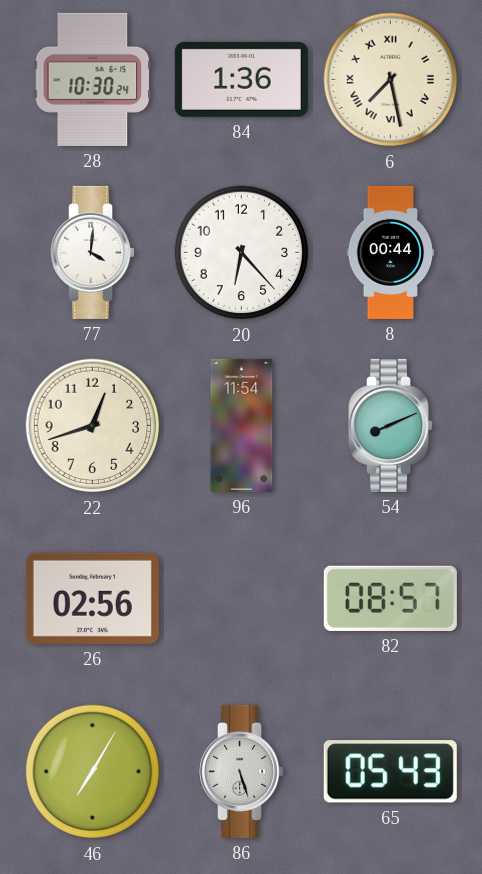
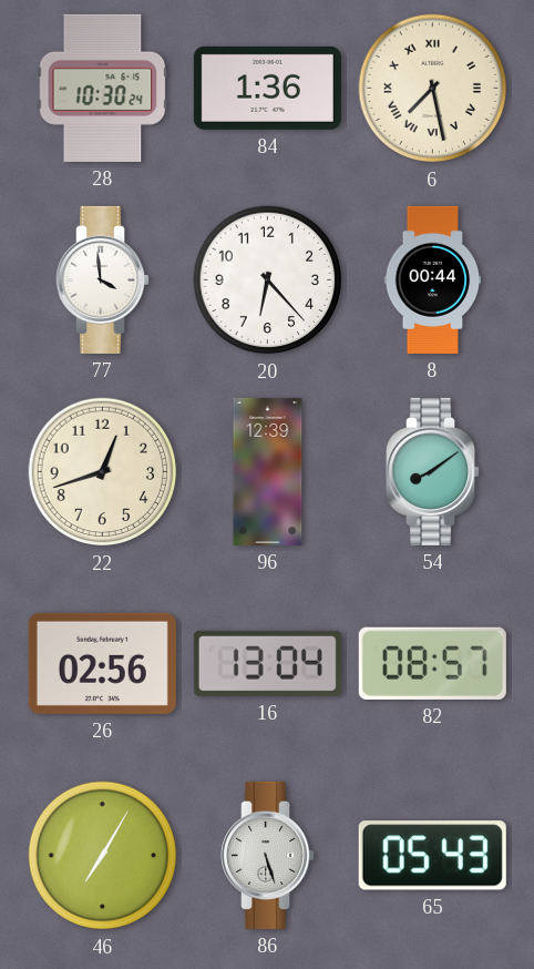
77: 4:01 -> 3:59 (103, 279)
96: 11:54 -> 12:39 (268, 471)
54: 8:11 -> 8:09 (433, 471)
16: none -> 13:04 (267, 663)
